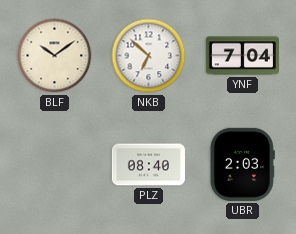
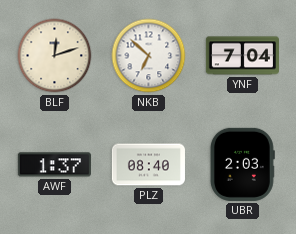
BLF: 10:09 -> 12:12 (55, 56)
AWF: none -> 1:37 (54, 165)
